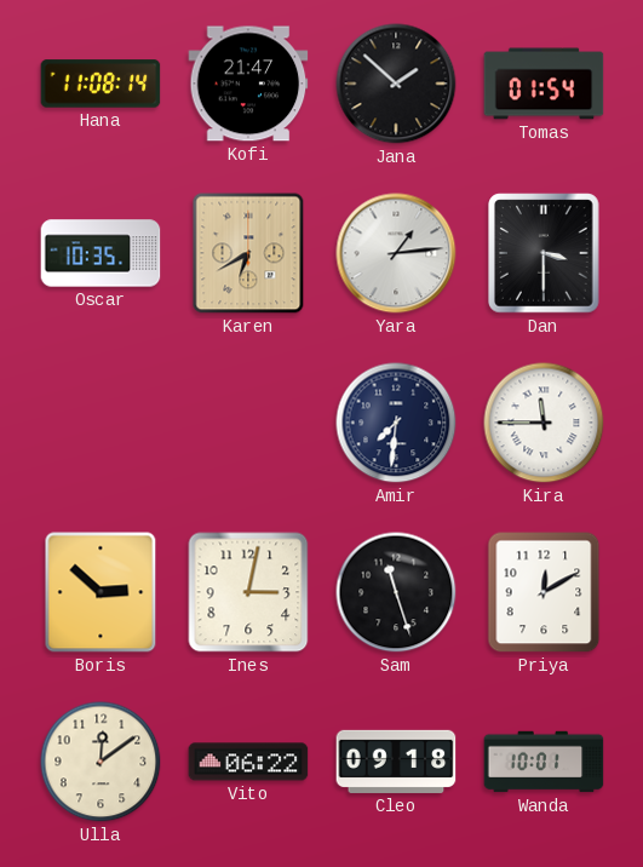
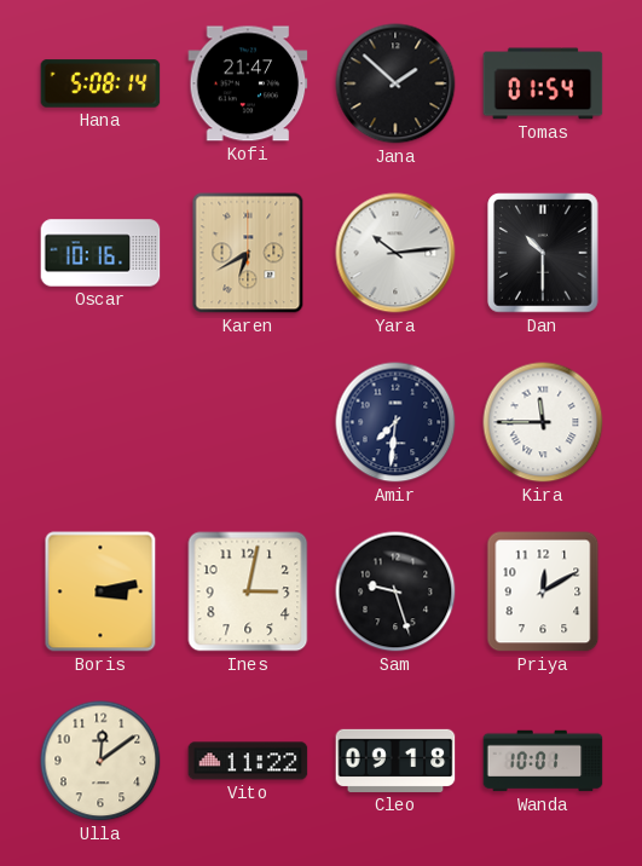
Hana: 11:08 -> 5:08 (100, 83)
Oscar: 10:35 -> 10:16 (100, 253)
Yara: 1:14 -> 10:14 (395, 253)
Dan: 3:30 -> 10:30 (543, 253)
Boris: 2:52 -> 3:13 (100, 591)
Sam: 11:27 -> 9:27 (395, 591)
Vito: 06:22 -> 11:22 (248, 761)
